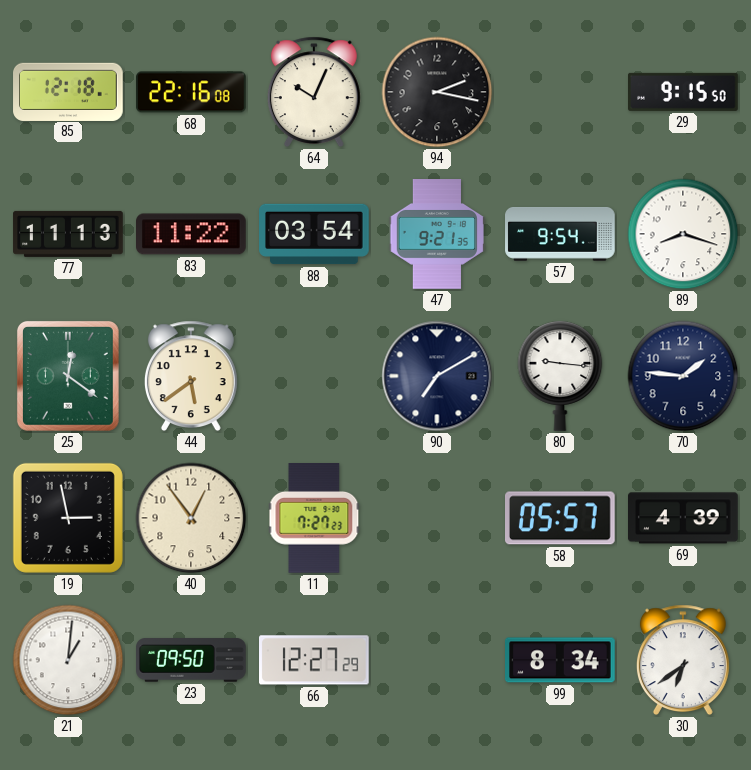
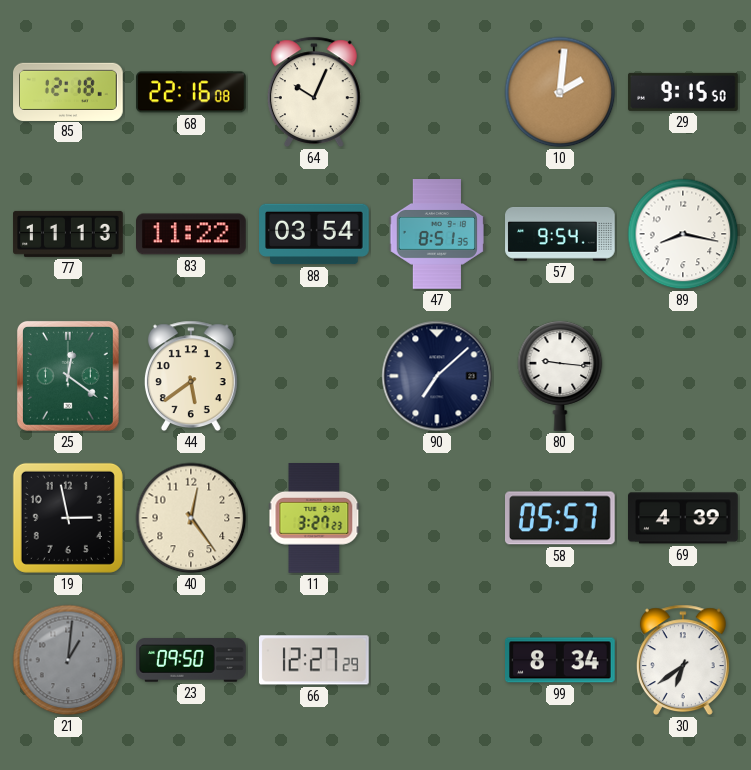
94: 2:17 -> none (437, 92)
10: none -> 2:01 (560, 92)
47: 9:21 -> 8:51 (436, 234)
89: 8:18 -> 8:17 (683, 234)
90: 7:10 -> 7:08 (437, 376)
70: 1:46 -> none (683, 376)
40: 12:54 -> 12:24 (191, 518)
11: 7:27 -> 3:27 (314, 519)
21 dial: white -> grey (68, 660)
